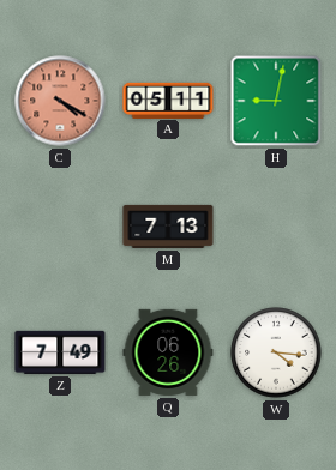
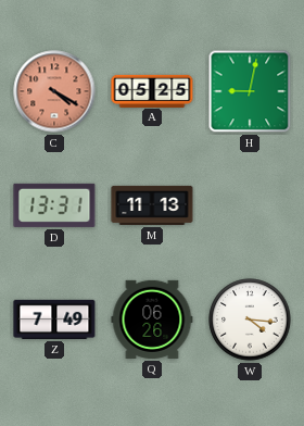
A: 05:11 -> 05:25 (152, 90)
D: none -> 13:31 (54, 205)
M: 7:13 -> 11:13 (152, 205)
